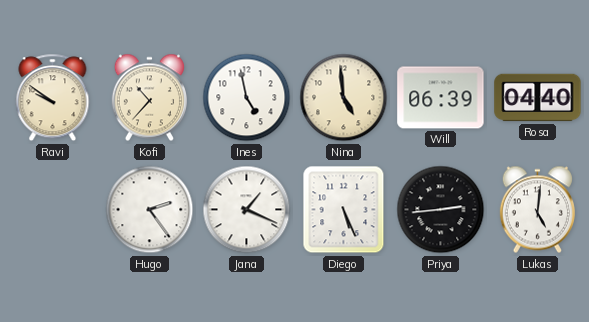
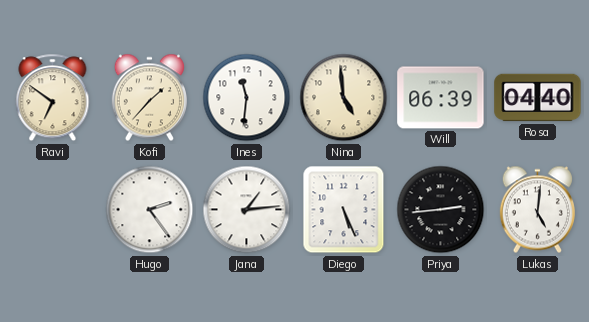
Ravi: 9:51 -> 6:51 (53, 98)
Kofi: 10:37 -> 1:37 (149, 98)
Ines: 4:58 -> 11:31 (247, 98)
Jana: 1:19 -> 1:14 (247, 210)
